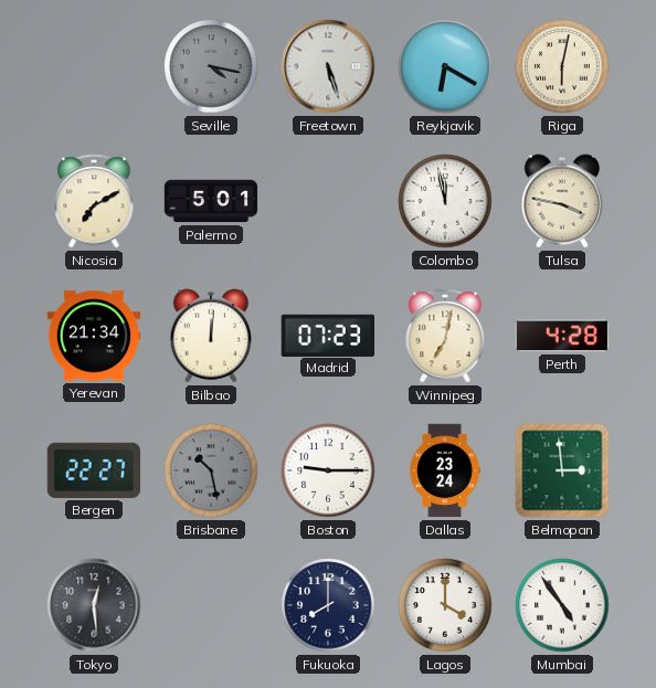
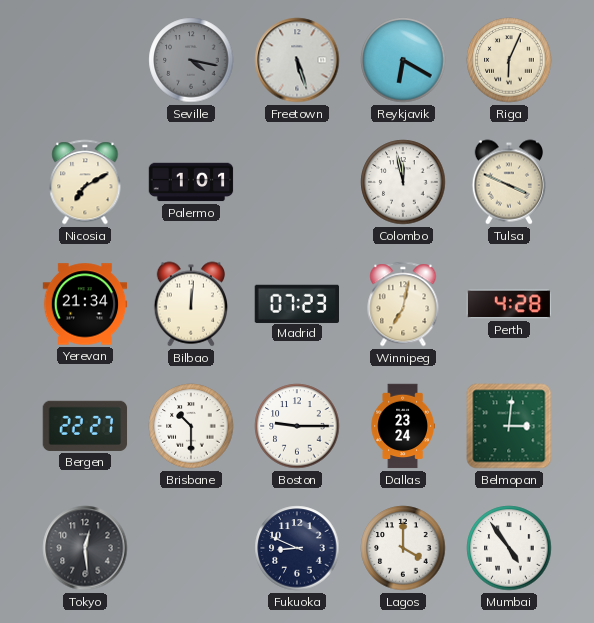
Riga: 6:02 -> 6:04 (509, 60)
Palermo: 5:01 -> 1:01 (191, 182)
Tulsa: 3:47 -> 3:49 (509, 182)
Brisbane: 10:28 -> 10:30 (191, 426)
Brisbane dial: grey -> white (191, 426)
Belmopan: 2:59 -> 3:01 (509, 426)
Fukuoka: 8:00 -> 8:49 (297, 548)
